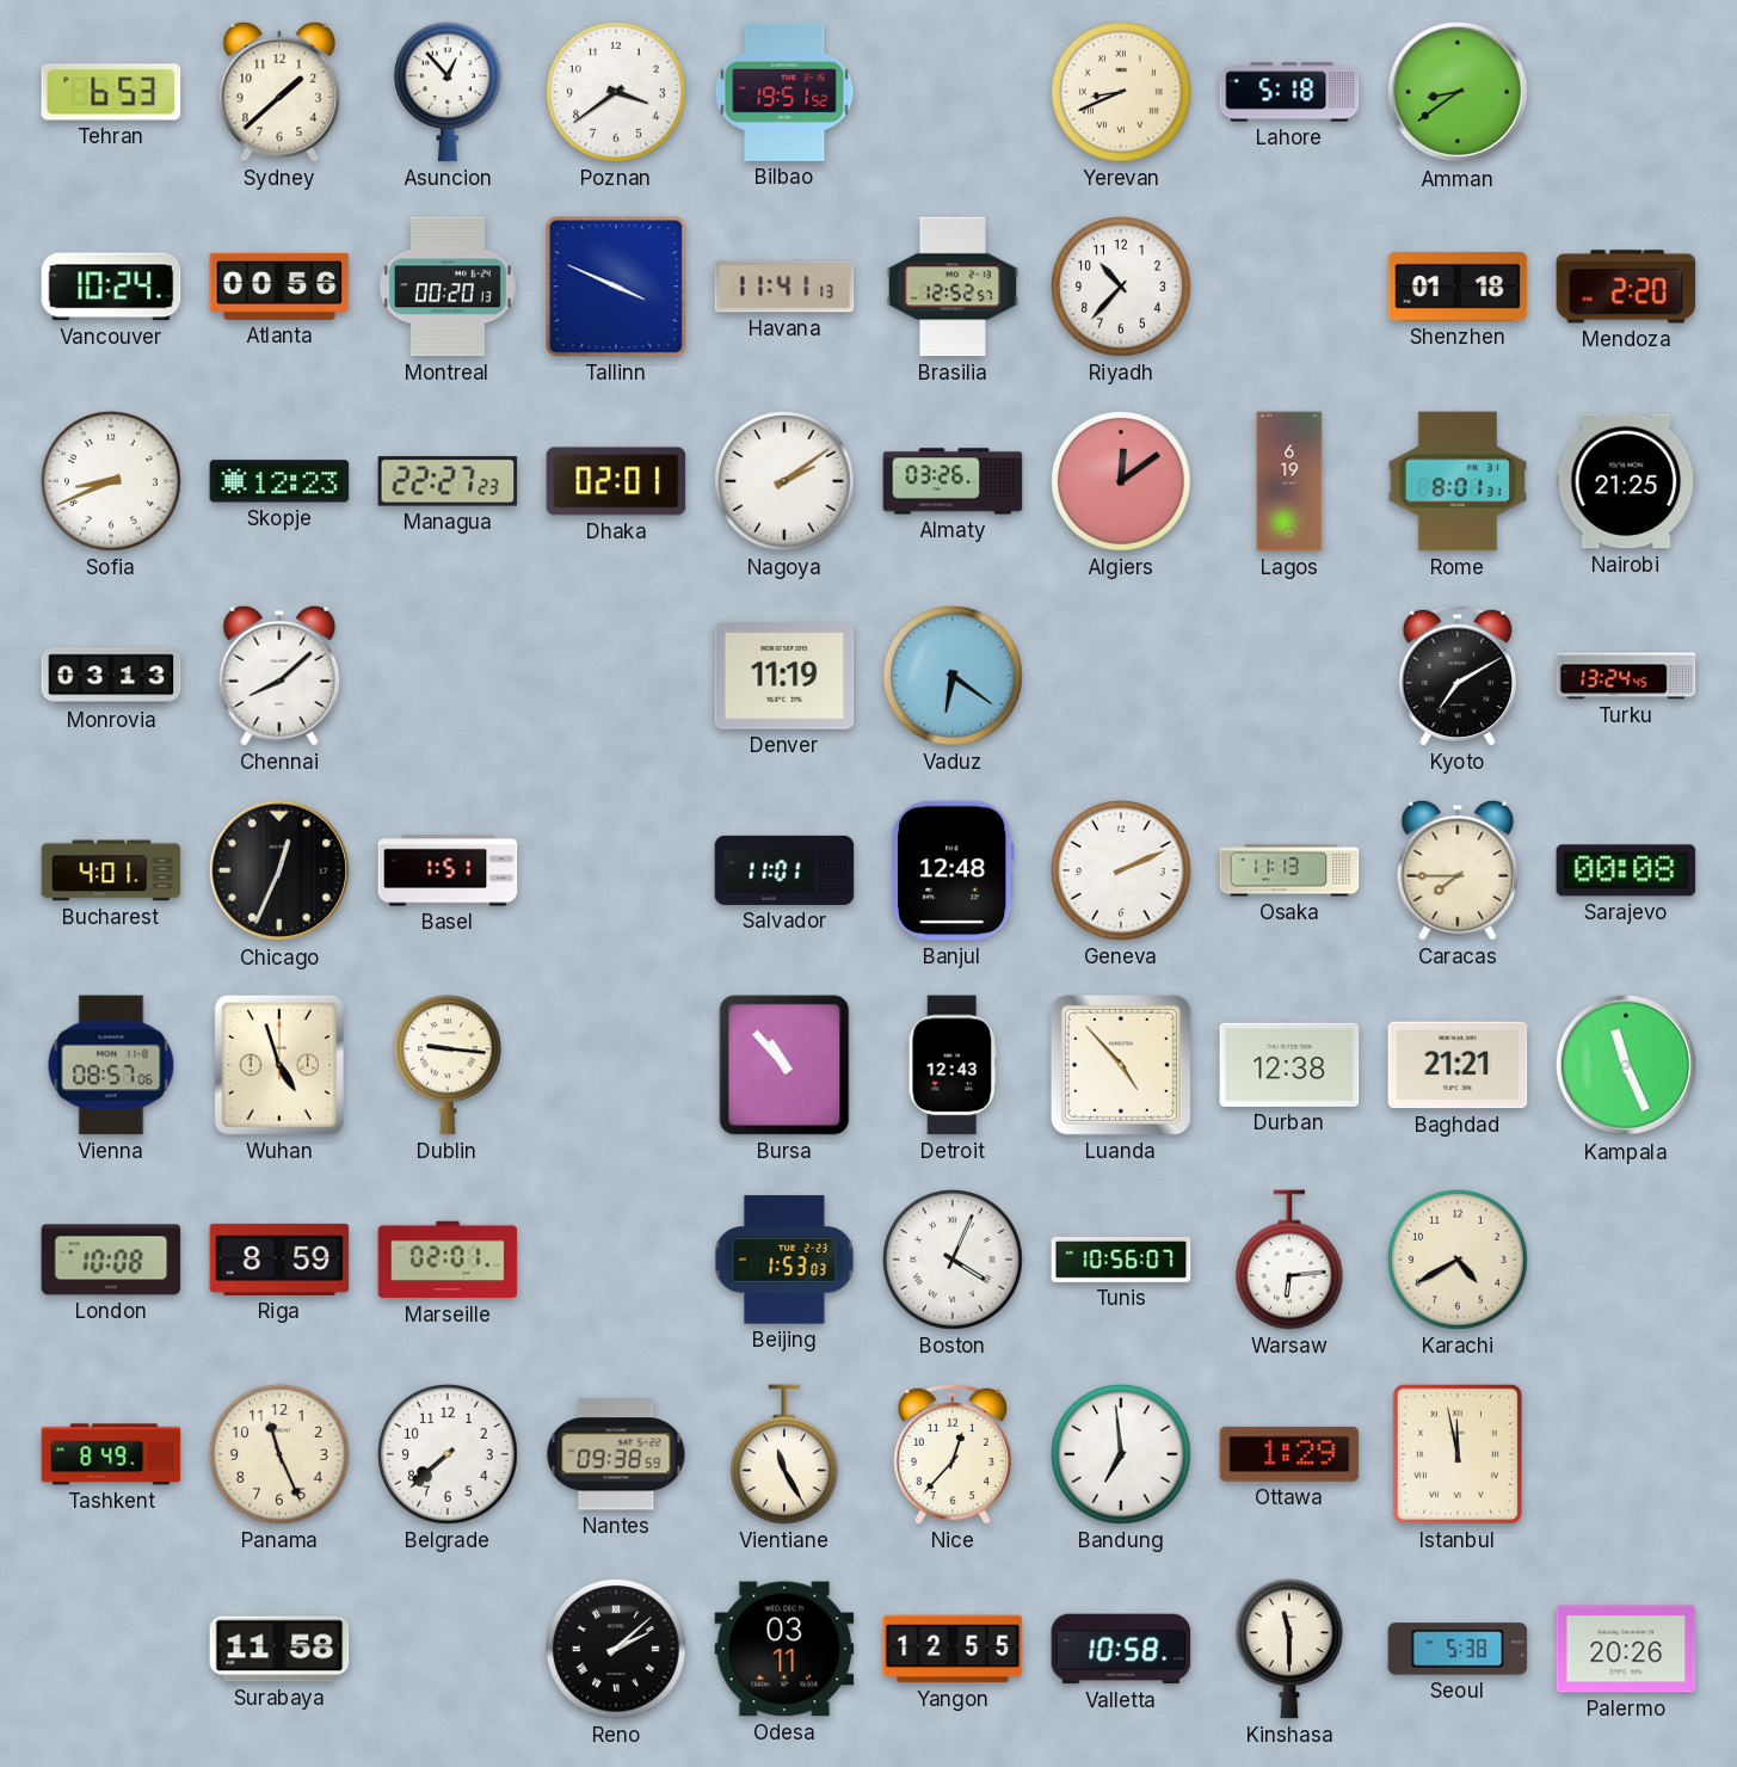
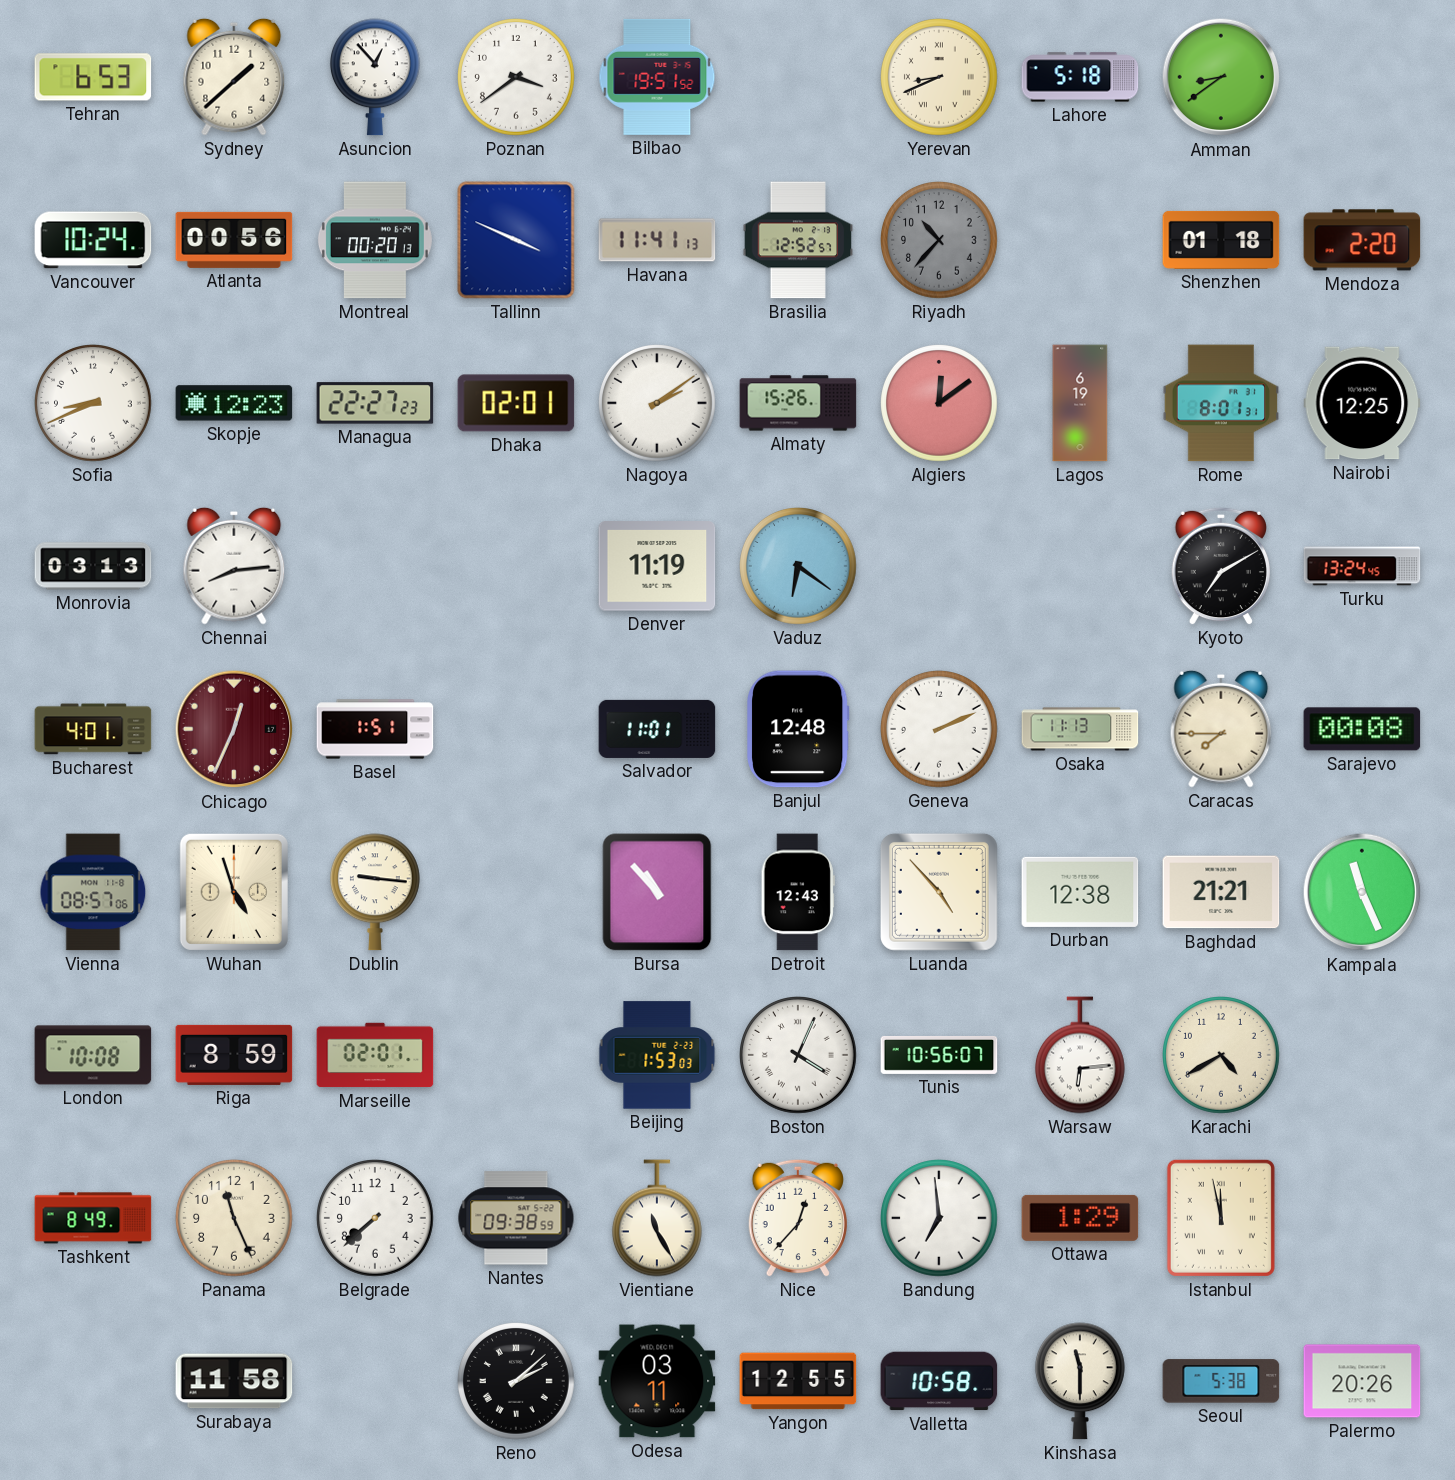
Riyadh dial: white -> grey (940, 241)
Almaty: 03:26 -> 15:26 (798, 403)
Nairobi: 21:25 -> 12:25 (1362, 403)
Chennai: 8:08 -> 8:14 (234, 566)
Chicago dial: black -> burgundy (234, 729)
